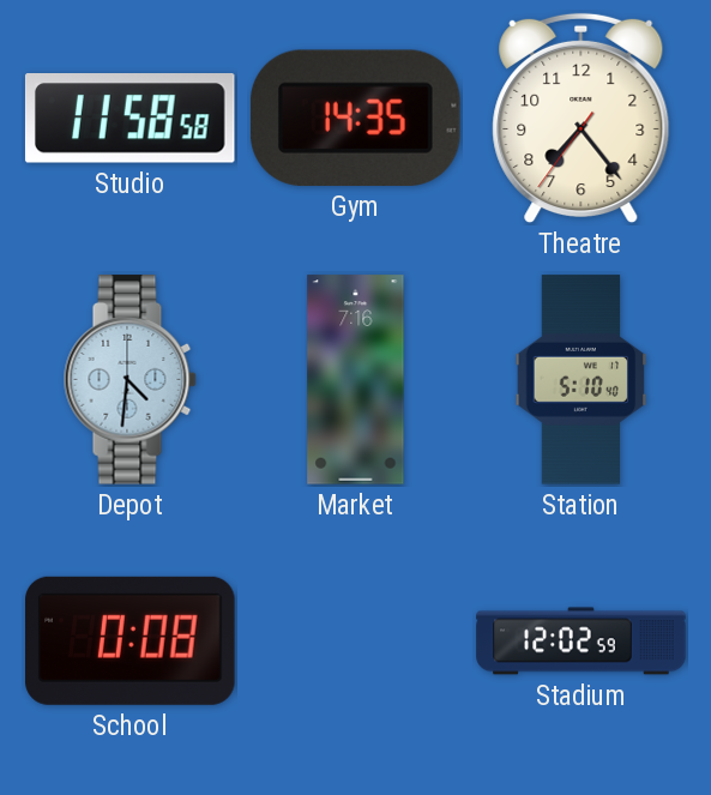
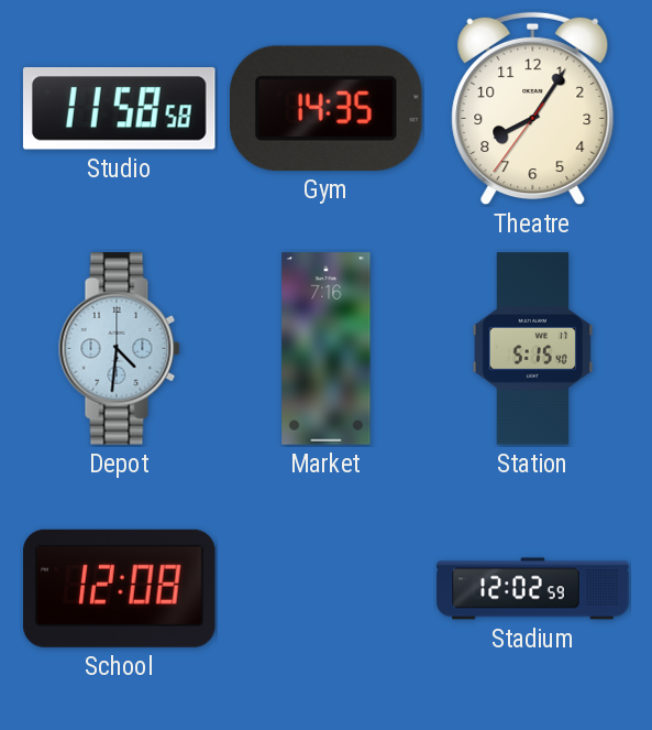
Theatre: 7:23 -> 8:05 (533, 109)
Station: 5:10 -> 5:15 (533, 349)
School: 0:08 -> 12:08 (120, 588)
